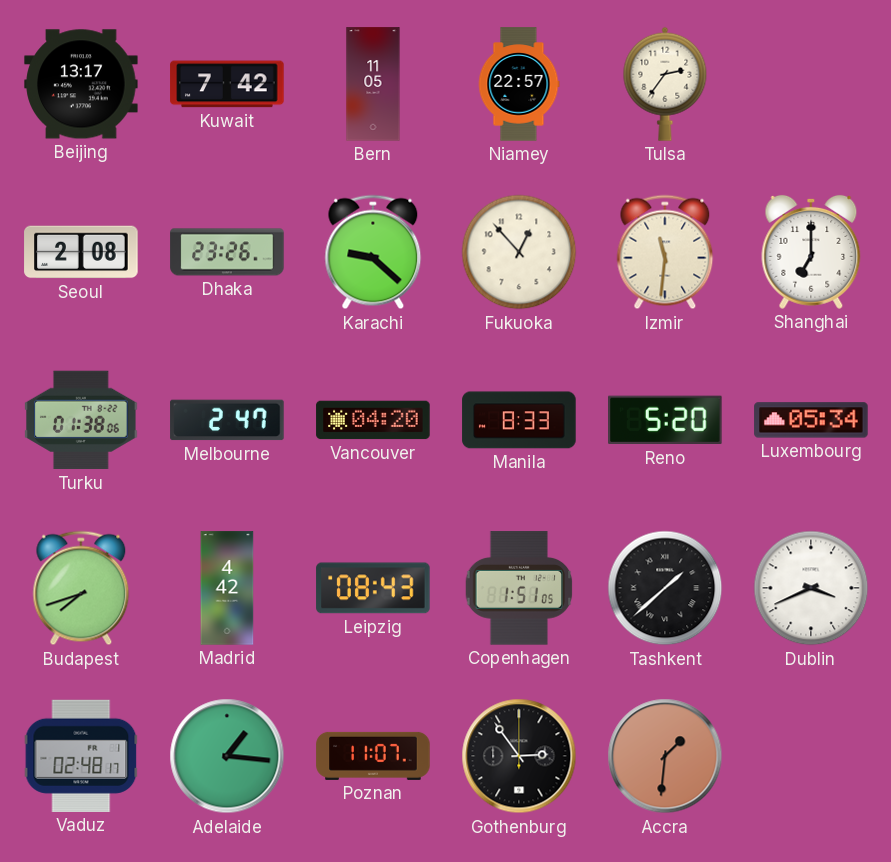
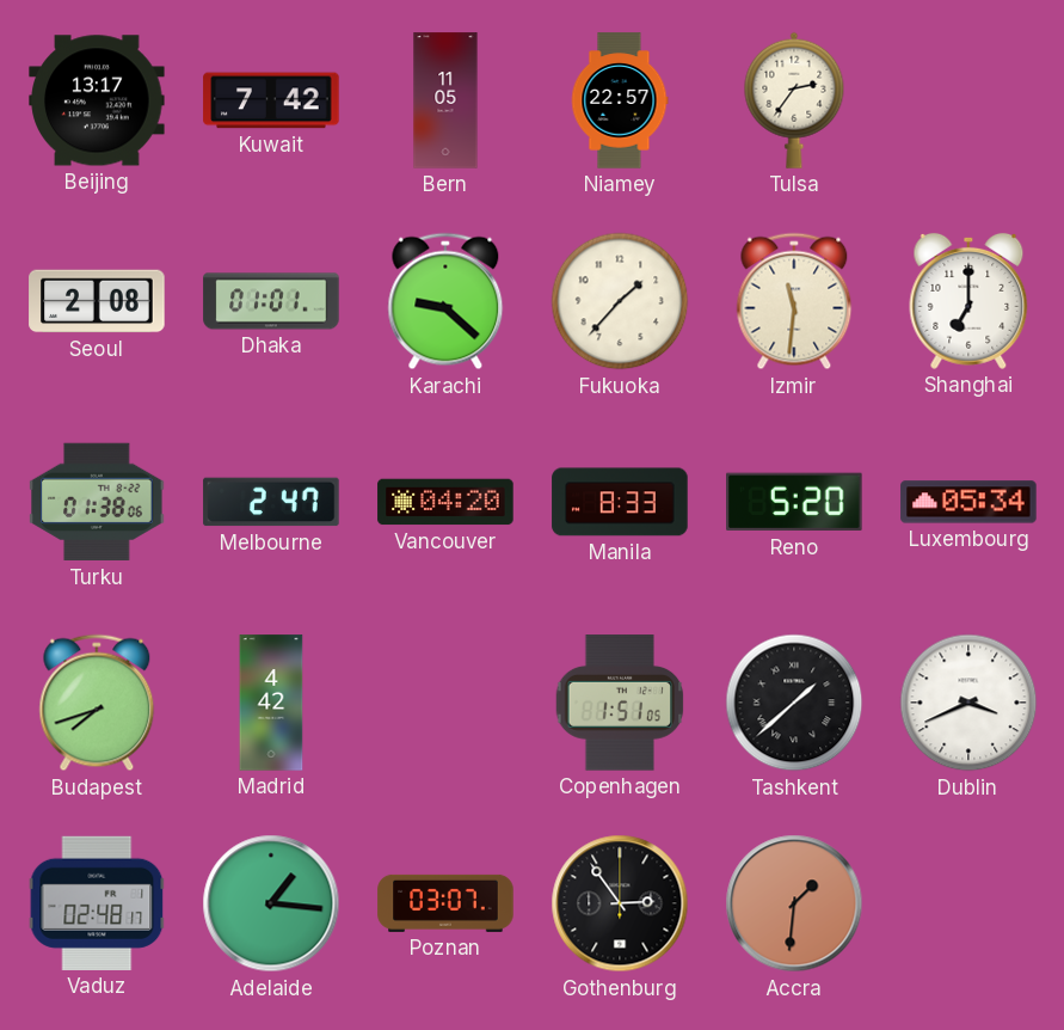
Dhaka: 23:26 -> 01:01 (271, 301)
Fukuoka: 12:53 -> 1:37 (620, 301)
Leipzig: 08:43 -> none (373, 588)
Poznan: 11:07 -> 03:07 (445, 903)
